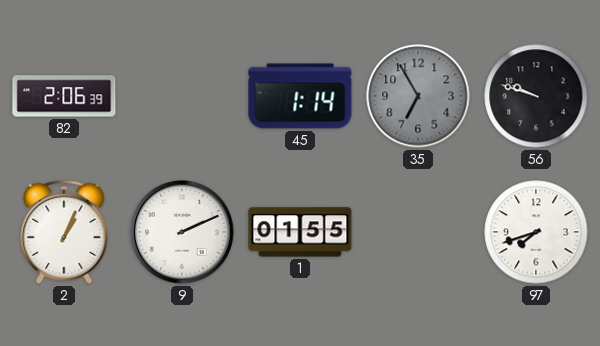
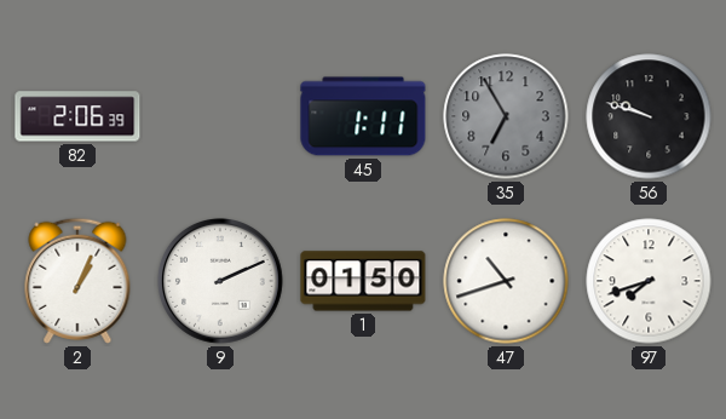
45: 1:14 -> 1:11 (363, 116)
1: 01:55 -> 01:50 (363, 281)
47: none -> 10:42 (506, 281)
